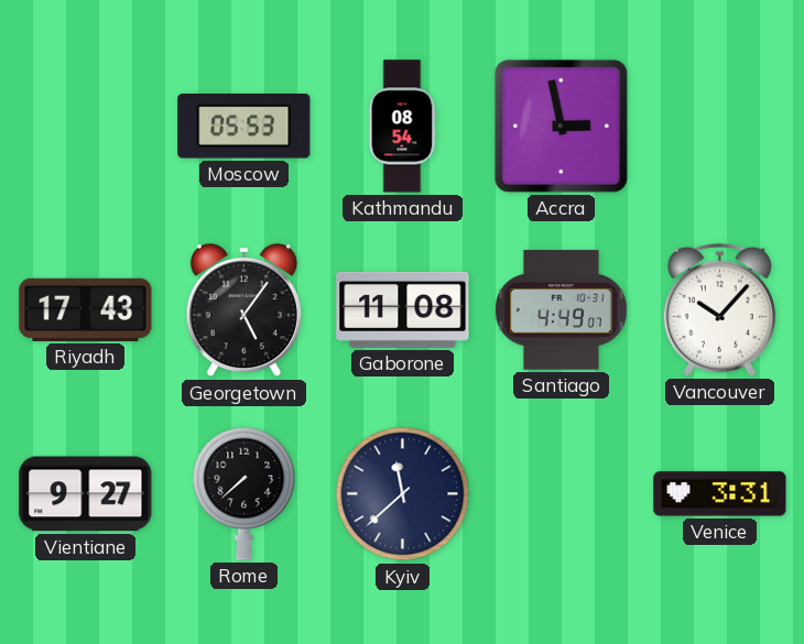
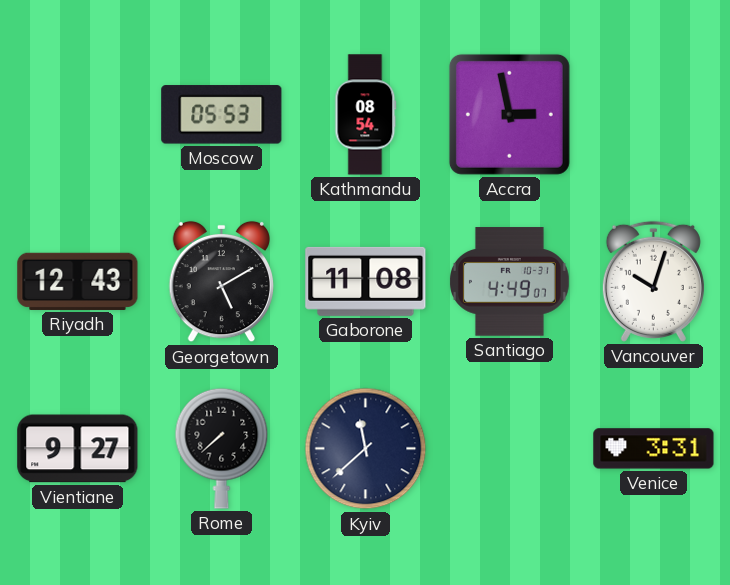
Riyadh: 17:43 -> 12:43 (78, 281)
Georgetown: 5:06 -> 5:10 (221, 282)
Vancouver: 10:07 -> 10:03 (653, 281)
